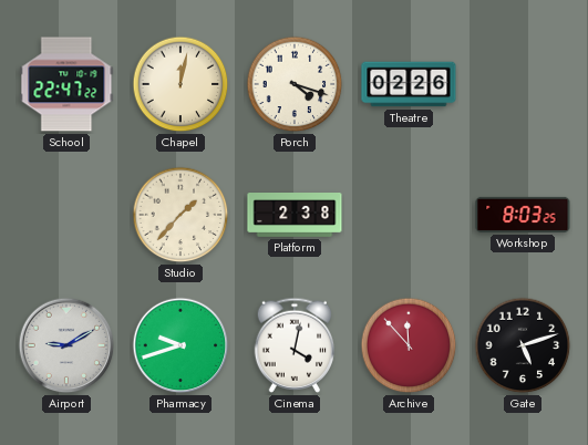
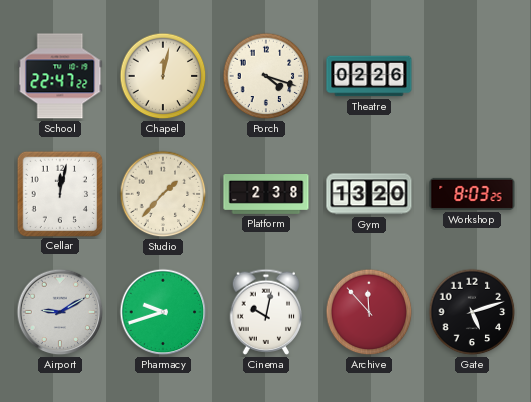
Cellar: none -> 12:02 (59, 193)
Gym: none -> 13:20 (369, 194)
Cinema: 4:02 -> 10:02 (266, 312)
